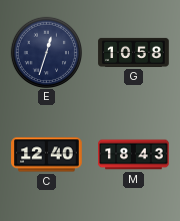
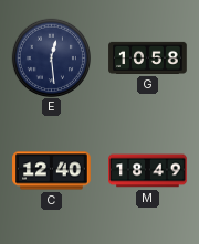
E: 12:33 -> 12:29 (51, 57)
M: 18:43 -> 18:49 (148, 171)
